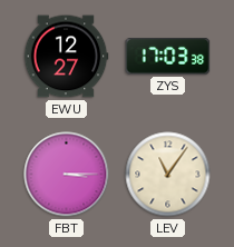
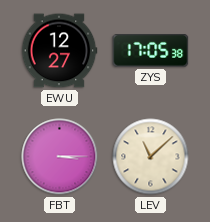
ZYS: 17:03 -> 17:05 (151, 51)
LEV: 11:06 -> 11:08 (151, 157)
